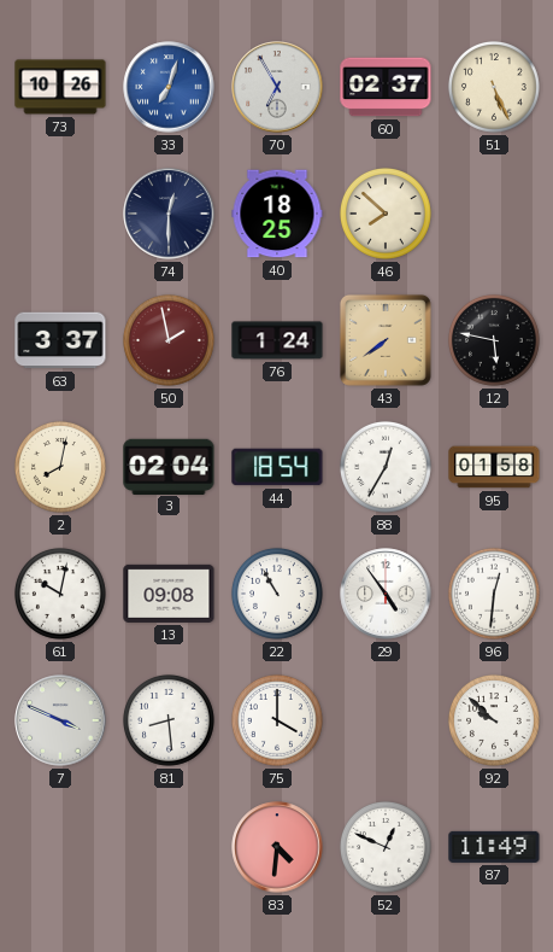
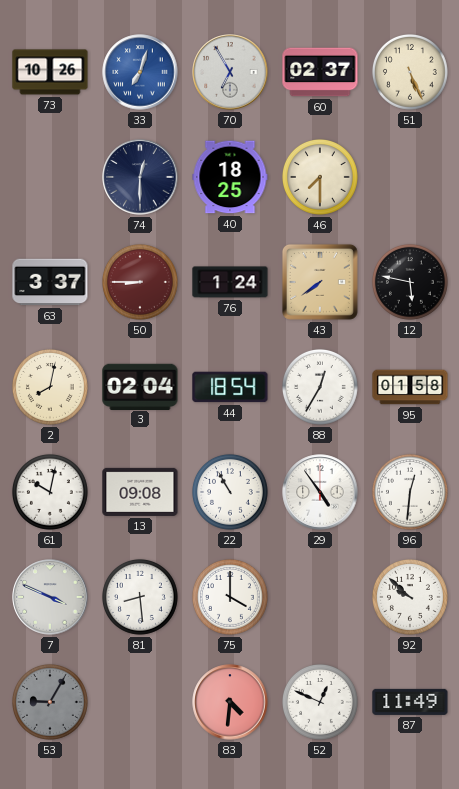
46: 7:52 -> 7:30 (320, 177)
50: 1:58 -> 8:45 (140, 282)
53: none -> 9:05 (50, 702)
